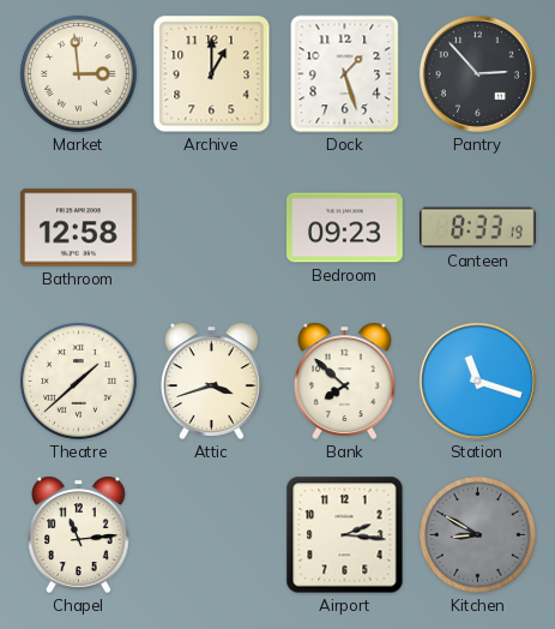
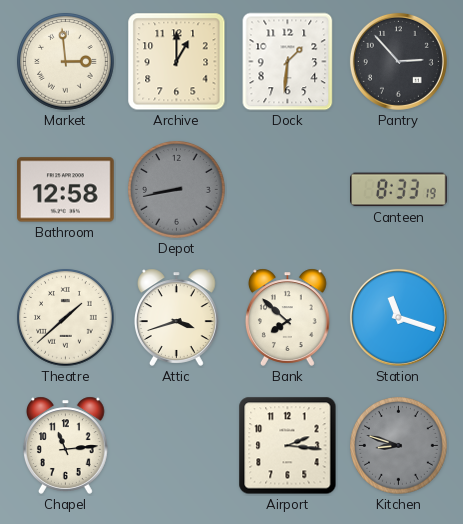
Dock: 1:27 -> 1:31 (288, 62)
Depot: none -> 8:43 (177, 190)
Bedroom: 09:23 -> none (345, 228)
Kitchen: 8:50 -> 8:48 (399, 446)
